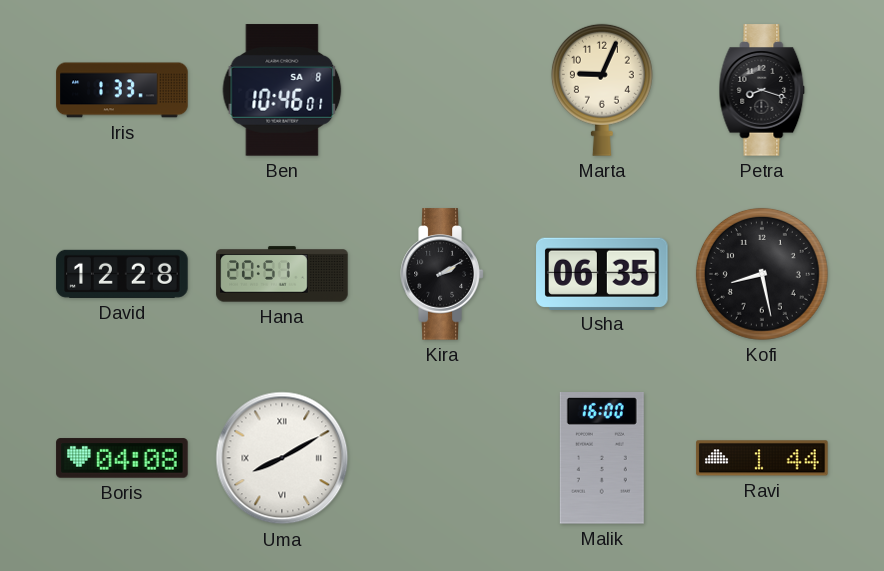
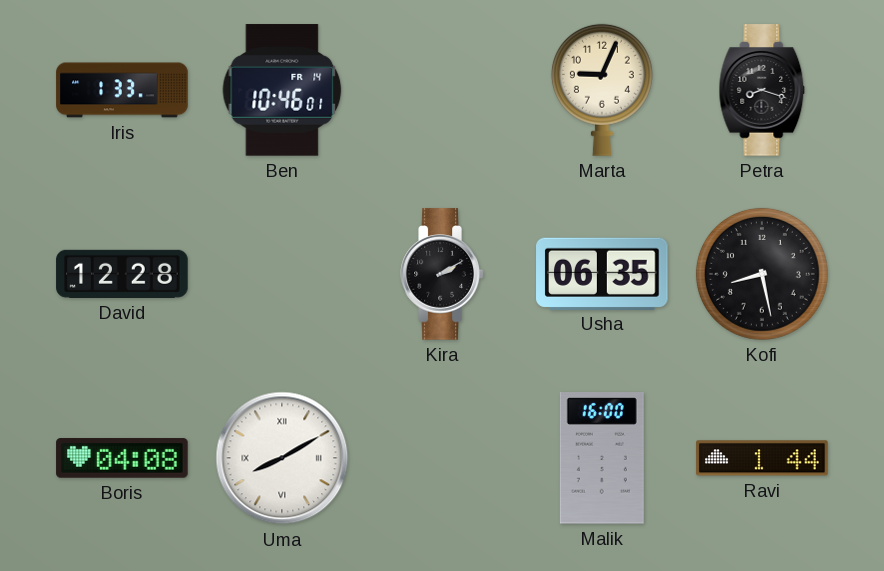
Ben date: SA 8 -> FR 14 (282, 90)
Hana: 20:51 -> none (282, 274)
